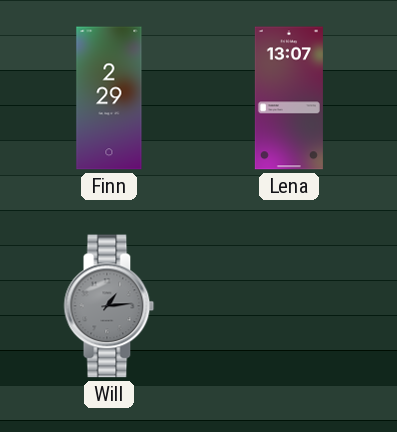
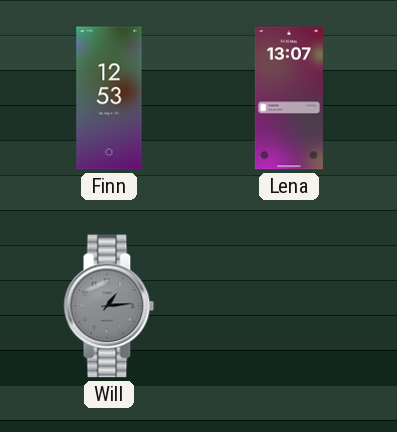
Finn: 2:29 -> 12:53 (109, 98)
